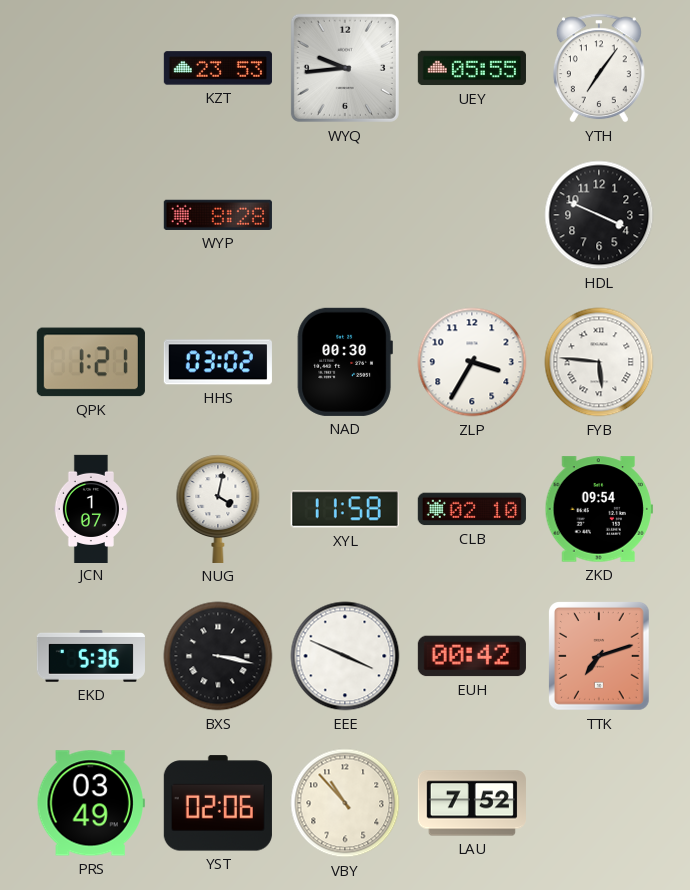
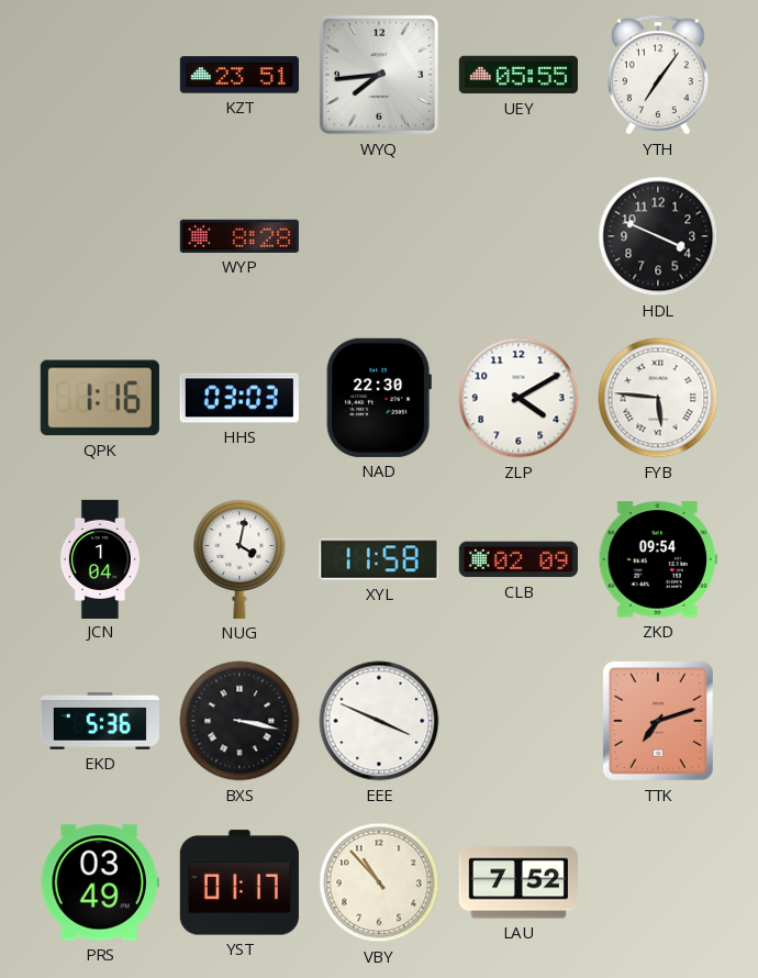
KZT: 23:53 -> 23:51 (239, 75)
WYQ: 9:44 -> 7:44 (379, 75)
QPK: 1:21 -> 1:16 (100, 398)
HHS: 03:02 -> 03:03 (239, 398)
NAD: 00:30 -> 22:30 (379, 398)
ZLP: 3:35 -> 4:10 (519, 398)
JCN: 1:07 -> 1:04 (99, 558)
CLB: 02:10 -> 02:09 (519, 559)
EUH: 00:42 -> none (472, 656)
YST: 02:06 -> 01:17 (239, 882)
